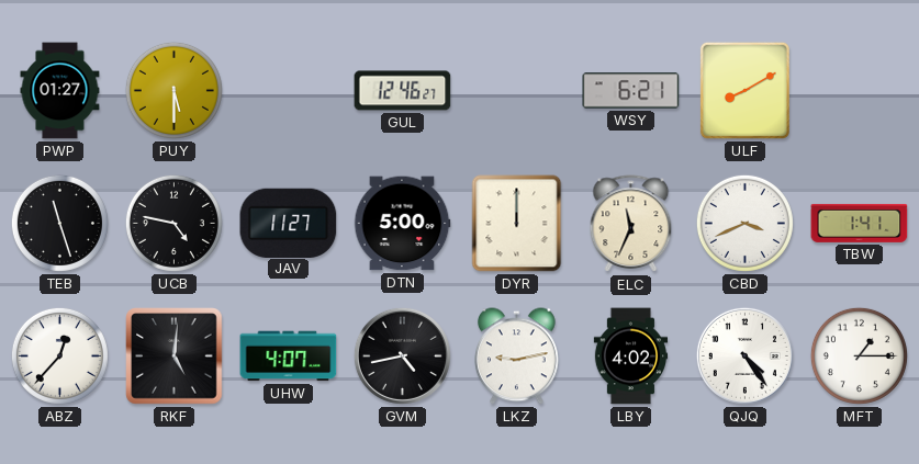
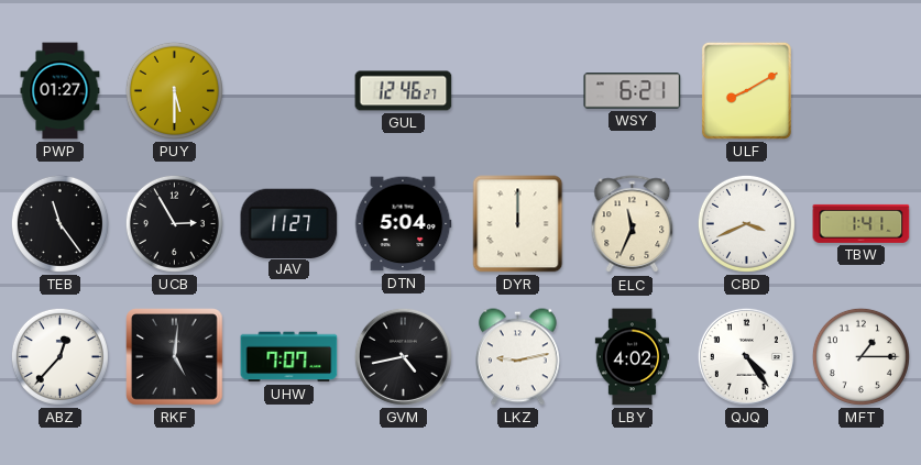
TEB: 11:27 -> 11:24 (59, 223)
UCB: 4:47 -> 2:55 (174, 223)
DTN: 5:00 -> 5:04 (403, 224)
UHW: 4:07 -> 7:07 (289, 357)
